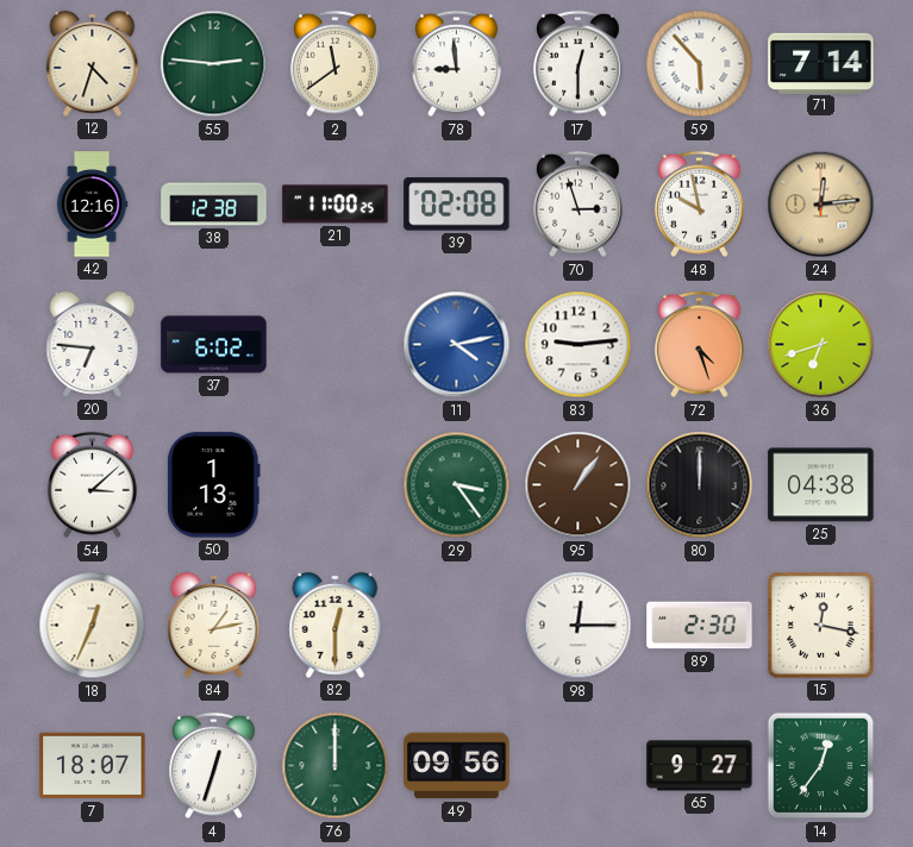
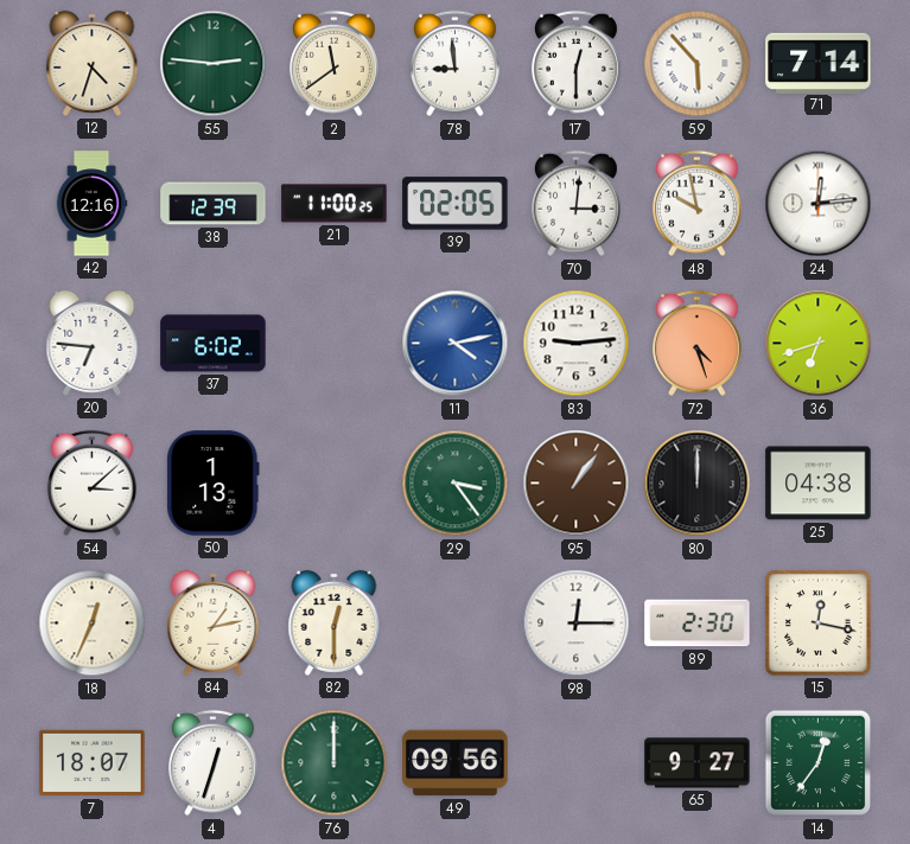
38: 12:38 -> 12:39 (214, 204)
39: 02:08 -> 02:05 (456, 204)
70: 2:57 -> 3:01 (575, 204)
24 dial: champagne -> white (819, 204)
